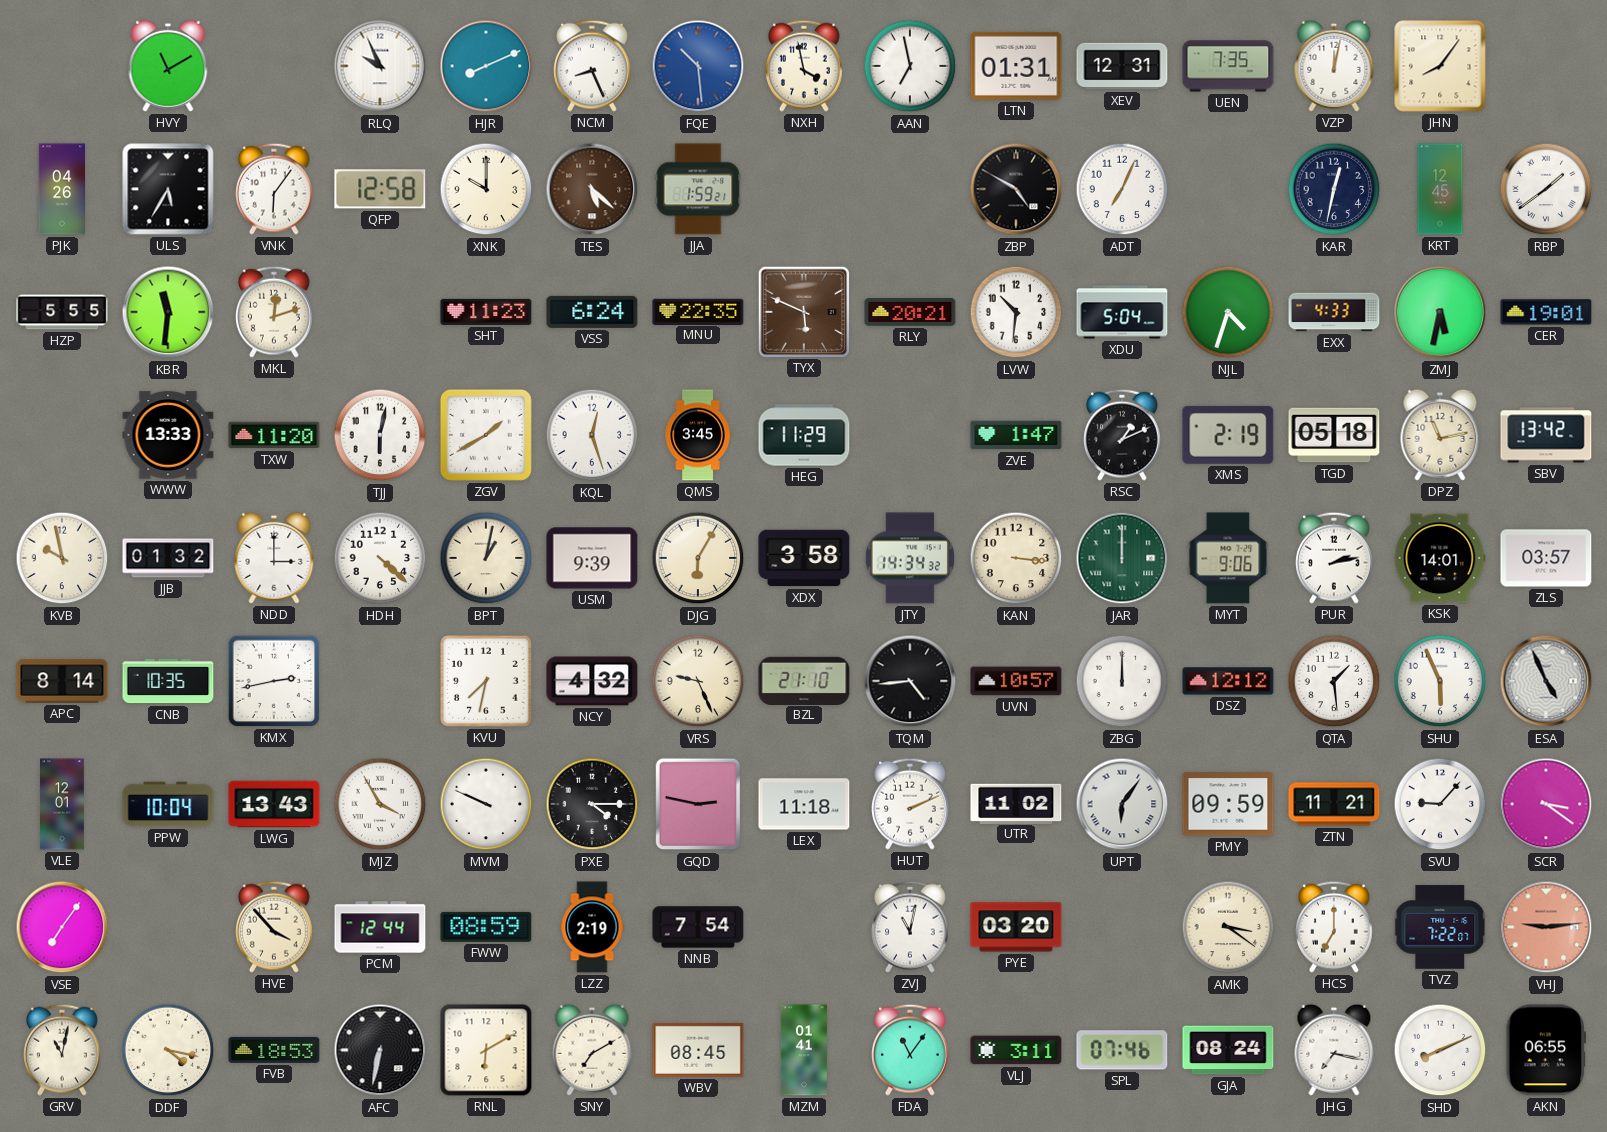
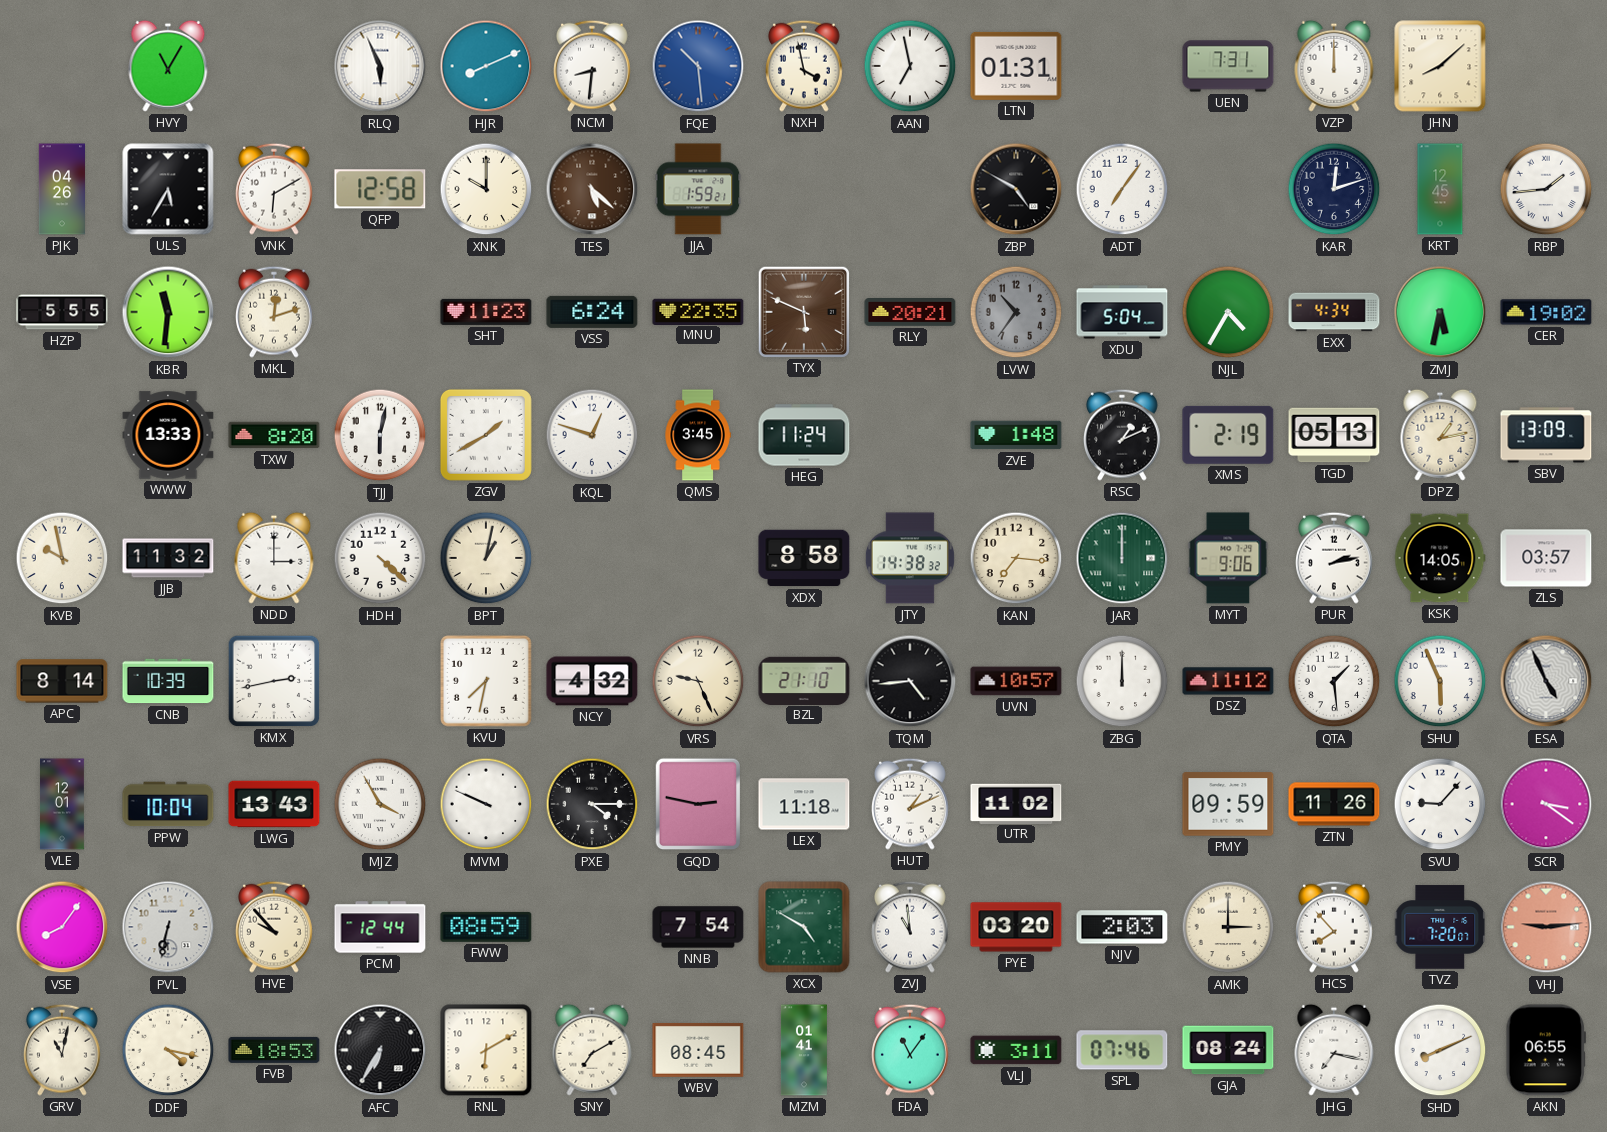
HVY: 11:10 -> 11:05 (168, 66)
RLQ: 9:56 -> 5:56 (380, 66)
NCM: 8:26 -> 8:31 (593, 66)
XEV: 12:31 -> none (1122, 66)
UEN: 7:35 -> 7:31 (1228, 66)
VZP: 12:02 -> 12:00 (1334, 66)
JHN: 8:06 -> 8:08 (1440, 66)
VNK: 6:06 -> 6:10 (275, 189)
ADT: 7:04 -> 7:06 (1122, 189)
KAR: 12:32 -> 12:12 (1334, 189)
RBP: 1:39 -> 1:44 (1546, 189)
LVW: 10:31 -> 10:36 (1016, 312)
LVW dial: white -> grey (1016, 312)
NJL: 4:33 -> 4:35 (1228, 312)
EXX: 4:33 -> 4:34 (1334, 312)
CER: 19:01 -> 19:02 (1546, 312)
TXW: 11:20 -> 8:20 (274, 435)
KQL: 12:27 -> 12:48 (592, 435)
HEG: 11:29 -> 11:24 (804, 435)
ZVE: 1:47 -> 1:48 (1016, 435)
TGD: 05:18 -> 05:13 (1334, 435)
DPZ: 11:13 -> 1:13 (1440, 435)
SBV: 13:42 -> 13:09 (1546, 435)
JJB: 01:32 -> 11:32 (168, 558)
USM: 9:39 -> none (592, 558)
DJG: 6:05 -> none (698, 558)
XDX: 3:58 -> 8:58 (804, 558)
JTY: 14:34 -> 14:38 (910, 558)
KAN: 3:16 -> 7:16 (1016, 558)
KSK: 14:01 -> 14:05 (1440, 558)
CNB: 10:35 -> 10:39 (168, 681)
DSZ: 12:12 -> 11:12 (1228, 681)
HUT: 2:11 -> 1:11 (911, 804)
UPT: 6:06 -> none (1122, 804)
ZTN: 11:21 -> 11:26 (1334, 804)
VSE: 7:06 -> 8:06 (62, 927)
PVL: none -> 6:32 (168, 927)
HVE: 3:53 -> 9:53 (275, 927)
LZZ: 2:19 -> none (592, 927)
XCX: none -> 4:50 (804, 927)
ZVJ: 11:02 -> 10:59 (911, 927)
NJV: none -> 2:03 (1122, 927)
AMK: 3:21 -> 3:00 (1228, 927)
HCS: 7:00 -> 7:53 (1335, 927)
TVZ: 7:22 -> 7:20 (1441, 927)
AFC: 6:32 -> 6:35 (380, 1050)
